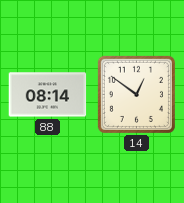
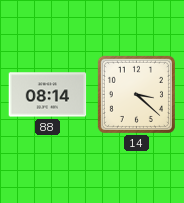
14: 12:51 -> 3:22 (136, 94)
